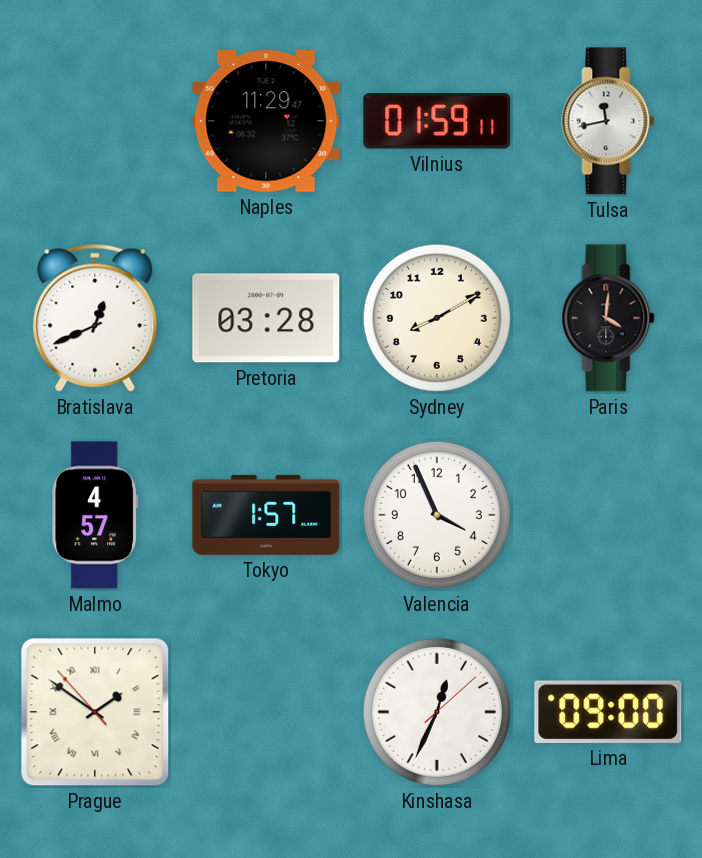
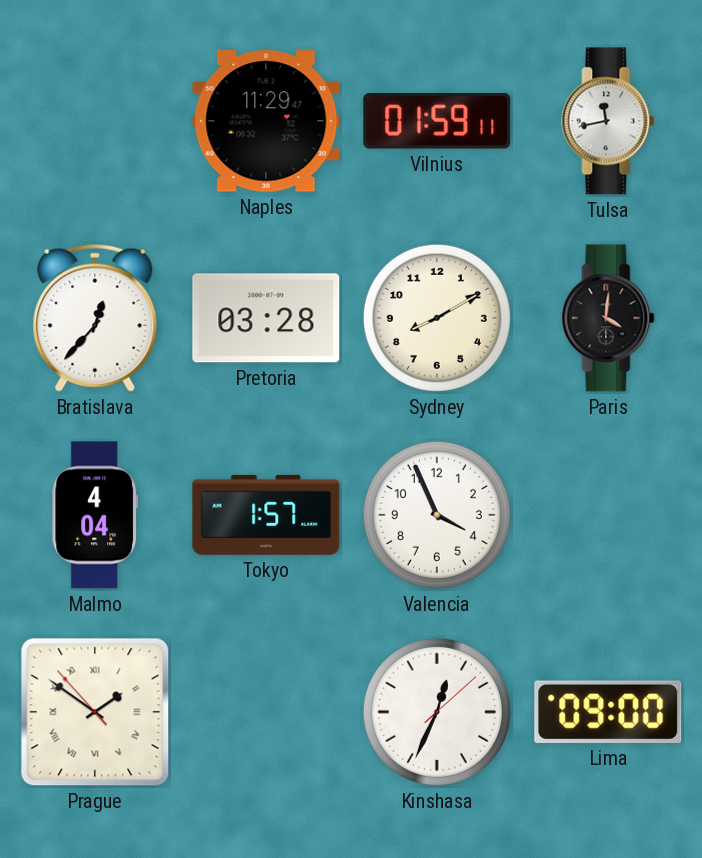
Bratislava: 12:41 -> 12:37 (95, 318)
Malmo: 4:57 -> 4:04 (95, 515)
